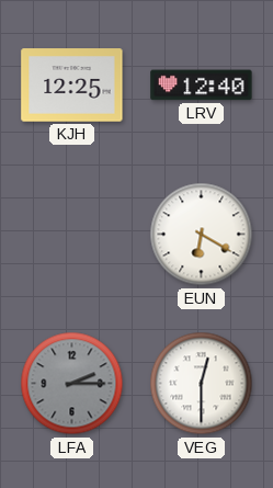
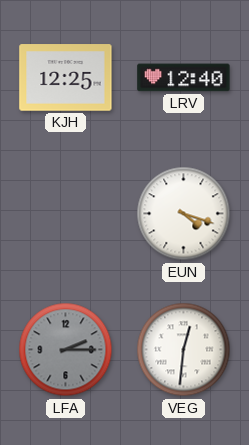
EUN: 6:20 -> 4:18 (184, 214)
VEG: 12:30 -> 12:31 (184, 350)
